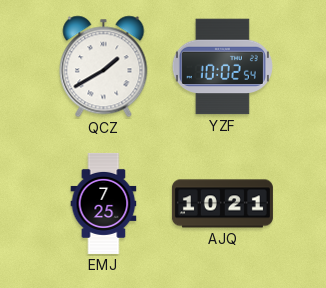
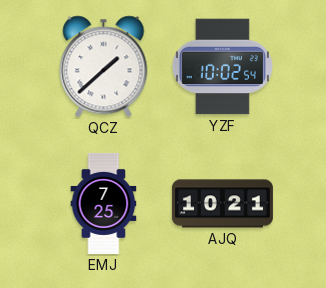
QCZ: 1:40 -> 1:38 (104, 67)
